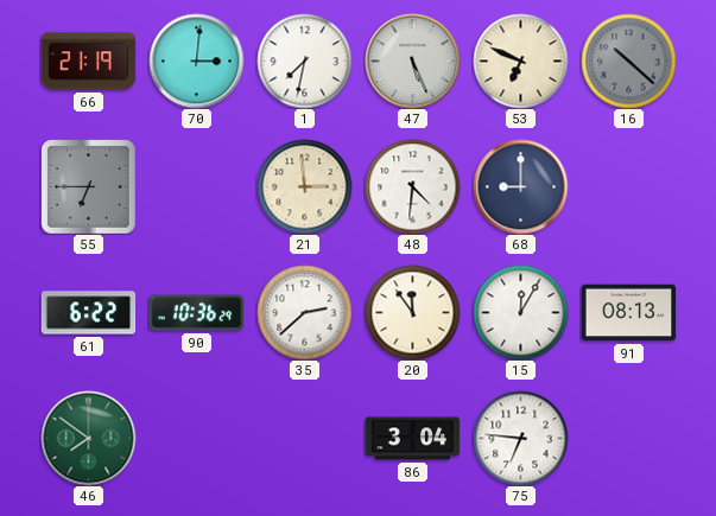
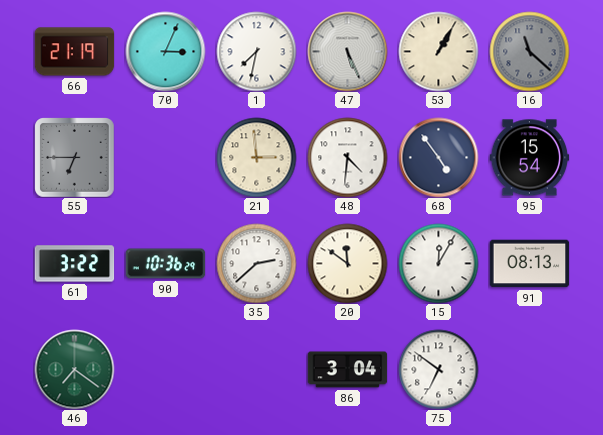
70: 3:01 -> 3:04 (165, 51)
53: 6:49 -> 1:05 (438, 51)
16: 10:22 -> 11:22 (529, 51)
68: 9:00 -> 4:54 (438, 157)
95: none -> 15:54 (529, 158)
61: 6:22 -> 3:22 (74, 264)
20: 11:54 -> 11:51 (347, 263)
46: 7:51 -> 7:21 (74, 369)
75: 6:46 -> 6:51 (438, 369)
